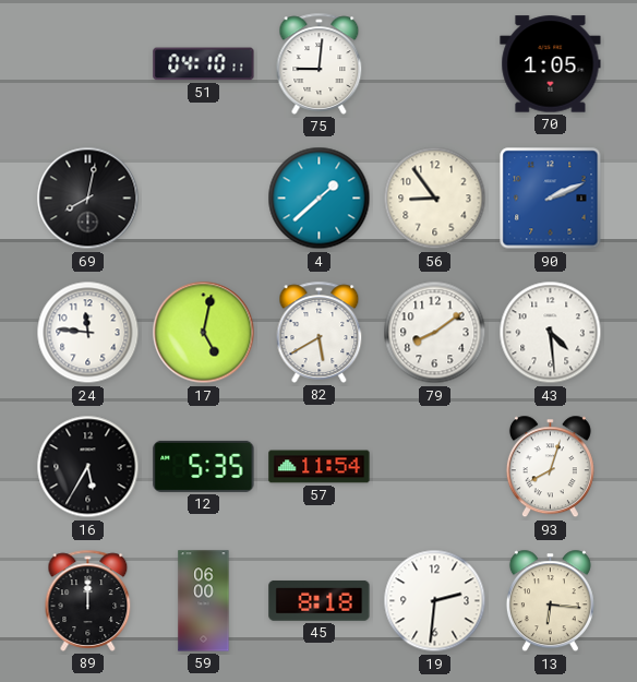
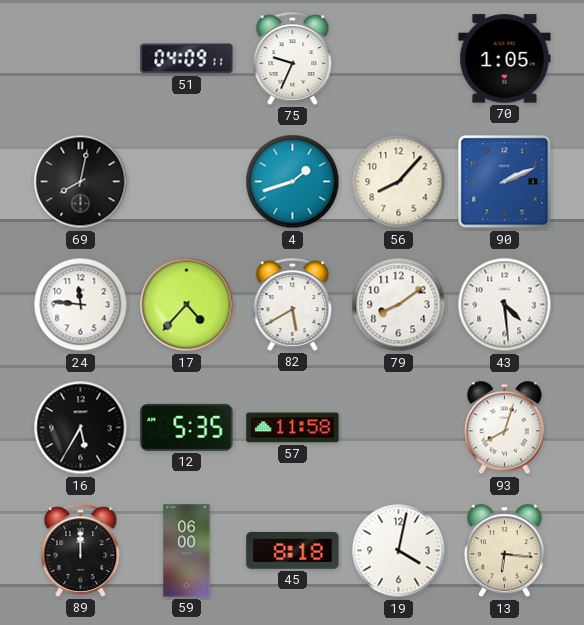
51: 04:10 -> 04:09 (187, 59)
75: 9:01 -> 9:34 (293, 58)
4: 1:38 -> 1:42 (293, 182)
56: 8:54 -> 8:07 (399, 182)
17: 5:02 -> 4:37 (187, 305)
57: 11:54 -> 11:58 (293, 428)
19: 2:31 -> 4:02 (399, 551)
